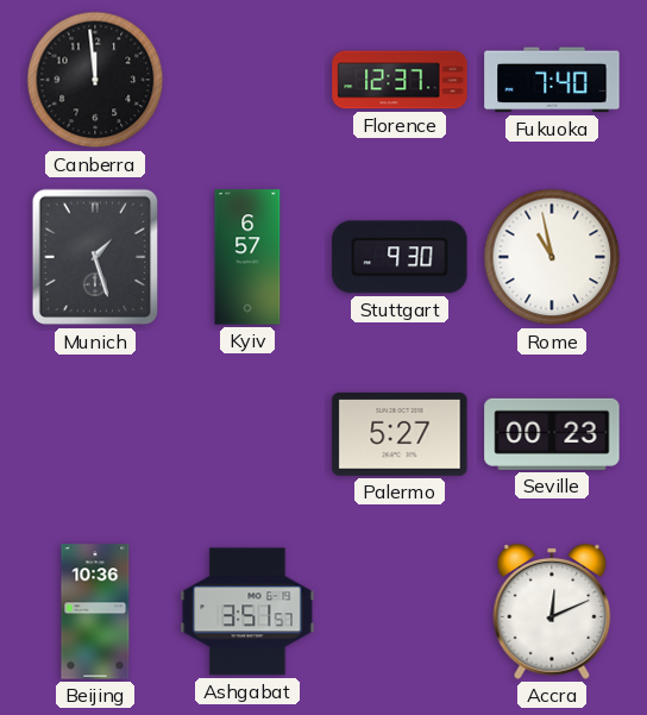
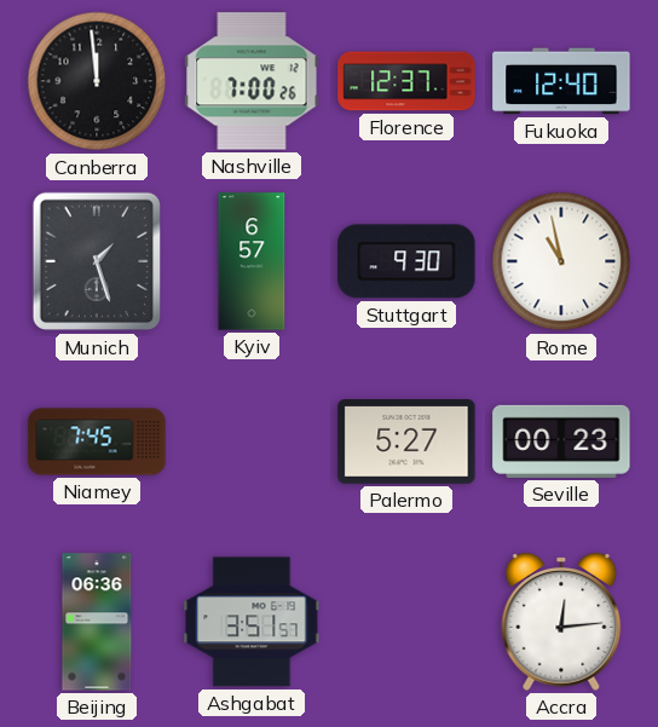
Nashville: none -> 7:00 (252, 81)
Fukuoka: 7:40 -> 12:40 (561, 81)
Niamey: none -> 7:45 (97, 442)
Beijing: 10:36 -> 06:36 (97, 622)
Accra: 12:11 -> 12:14 (561, 623)
